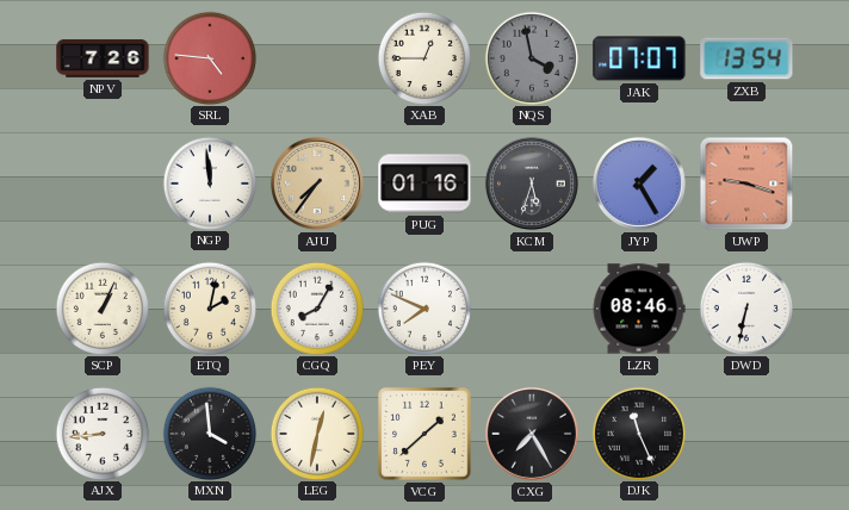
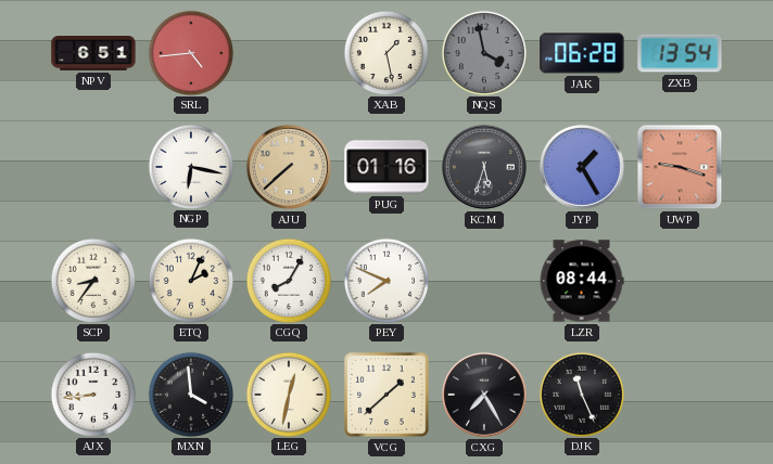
NPV: 7:26 -> 6:51 (93, 54)
SRL: 4:46 -> 4:44 (190, 52)
XAB: 12:45 -> 1:28 (385, 52)
JAK: 07:07 -> 06:28 (582, 53)
NGP: 11:59 -> 6:17 (190, 166)
AJU: 7:36 -> 7:38 (289, 167)
SCP: 1:04 -> 8:36 (92, 280)
ETQ: 2:02 -> 2:04 (190, 280)
LZR: 08:46 -> 08:44 (582, 281)
DWD: 6:32 -> none (745, 307)
